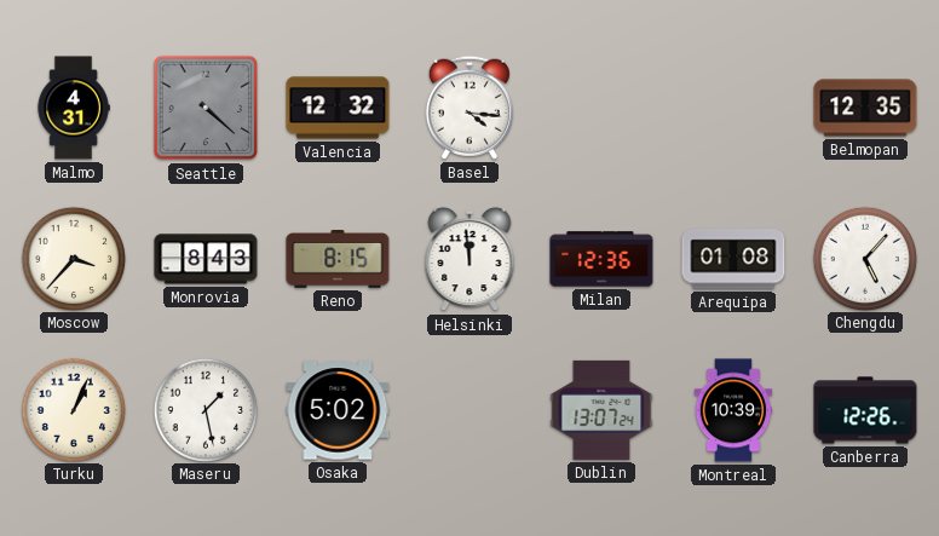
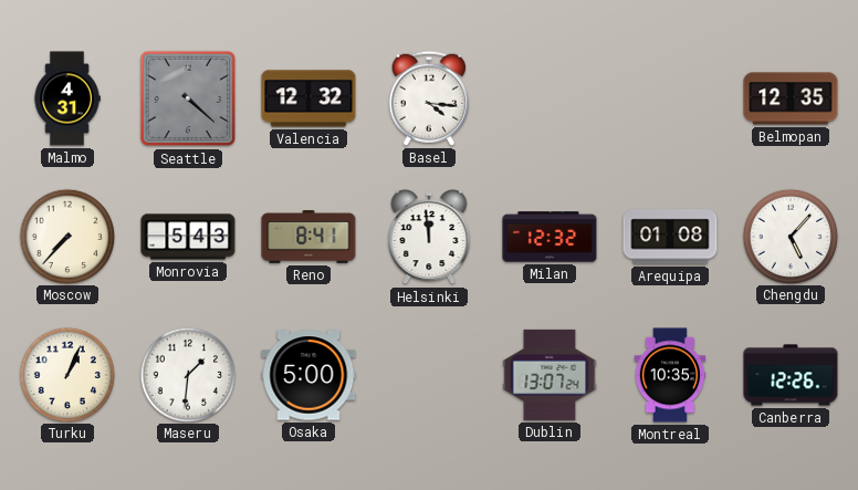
Moscow: 3:37 -> 7:37 (66, 236)
Monrovia: 8:43 -> 5:43 (188, 237)
Reno: 8:15 -> 8:41 (308, 238)
Milan: 12:36 -> 12:32 (550, 237)
Maseru: 1:28 -> 1:31 (187, 374)
Osaka: 5:02 -> 5:00 (308, 375)
Montreal: 10:39 -> 10:35 (670, 375)
